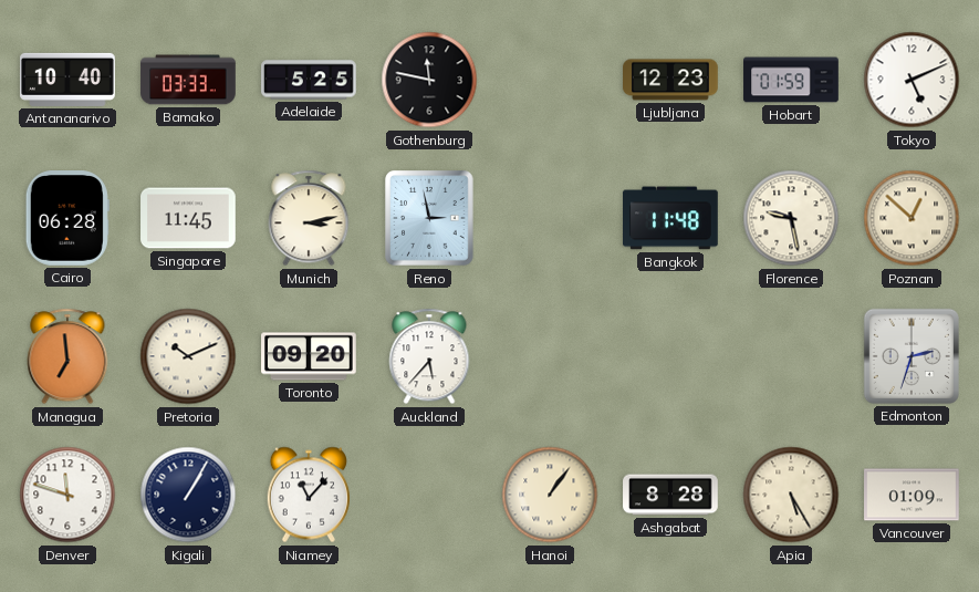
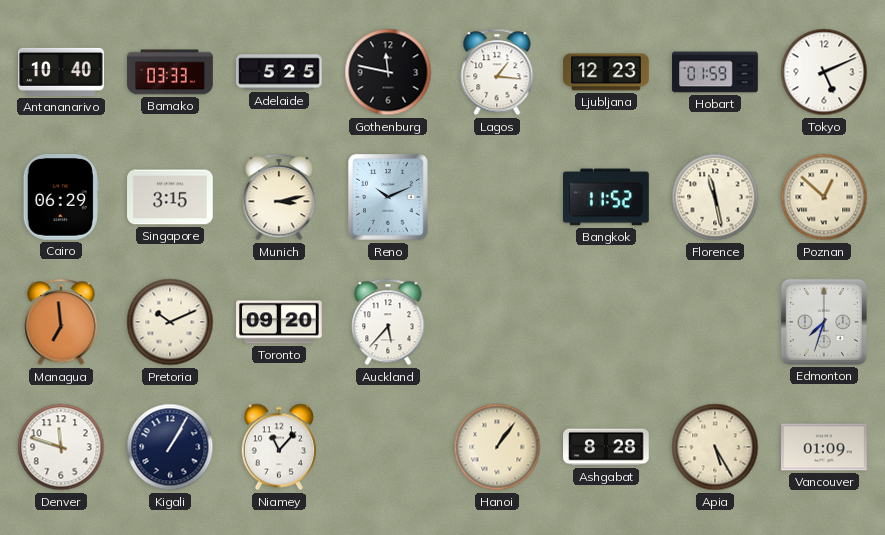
Lagos: none -> 1:16 (497, 72)
Cairo: 06:28 -> 06:29 (61, 198)
Singapore: 11:45 -> 3:15 (170, 197)
Reno: 2:58 -> 10:11 (388, 197)
Bangkok: 11:48 -> 11:52 (607, 197)
Florence: 9:28 -> 11:28 (715, 197)
Edmonton: 2:33 -> 7:33 (824, 322)
